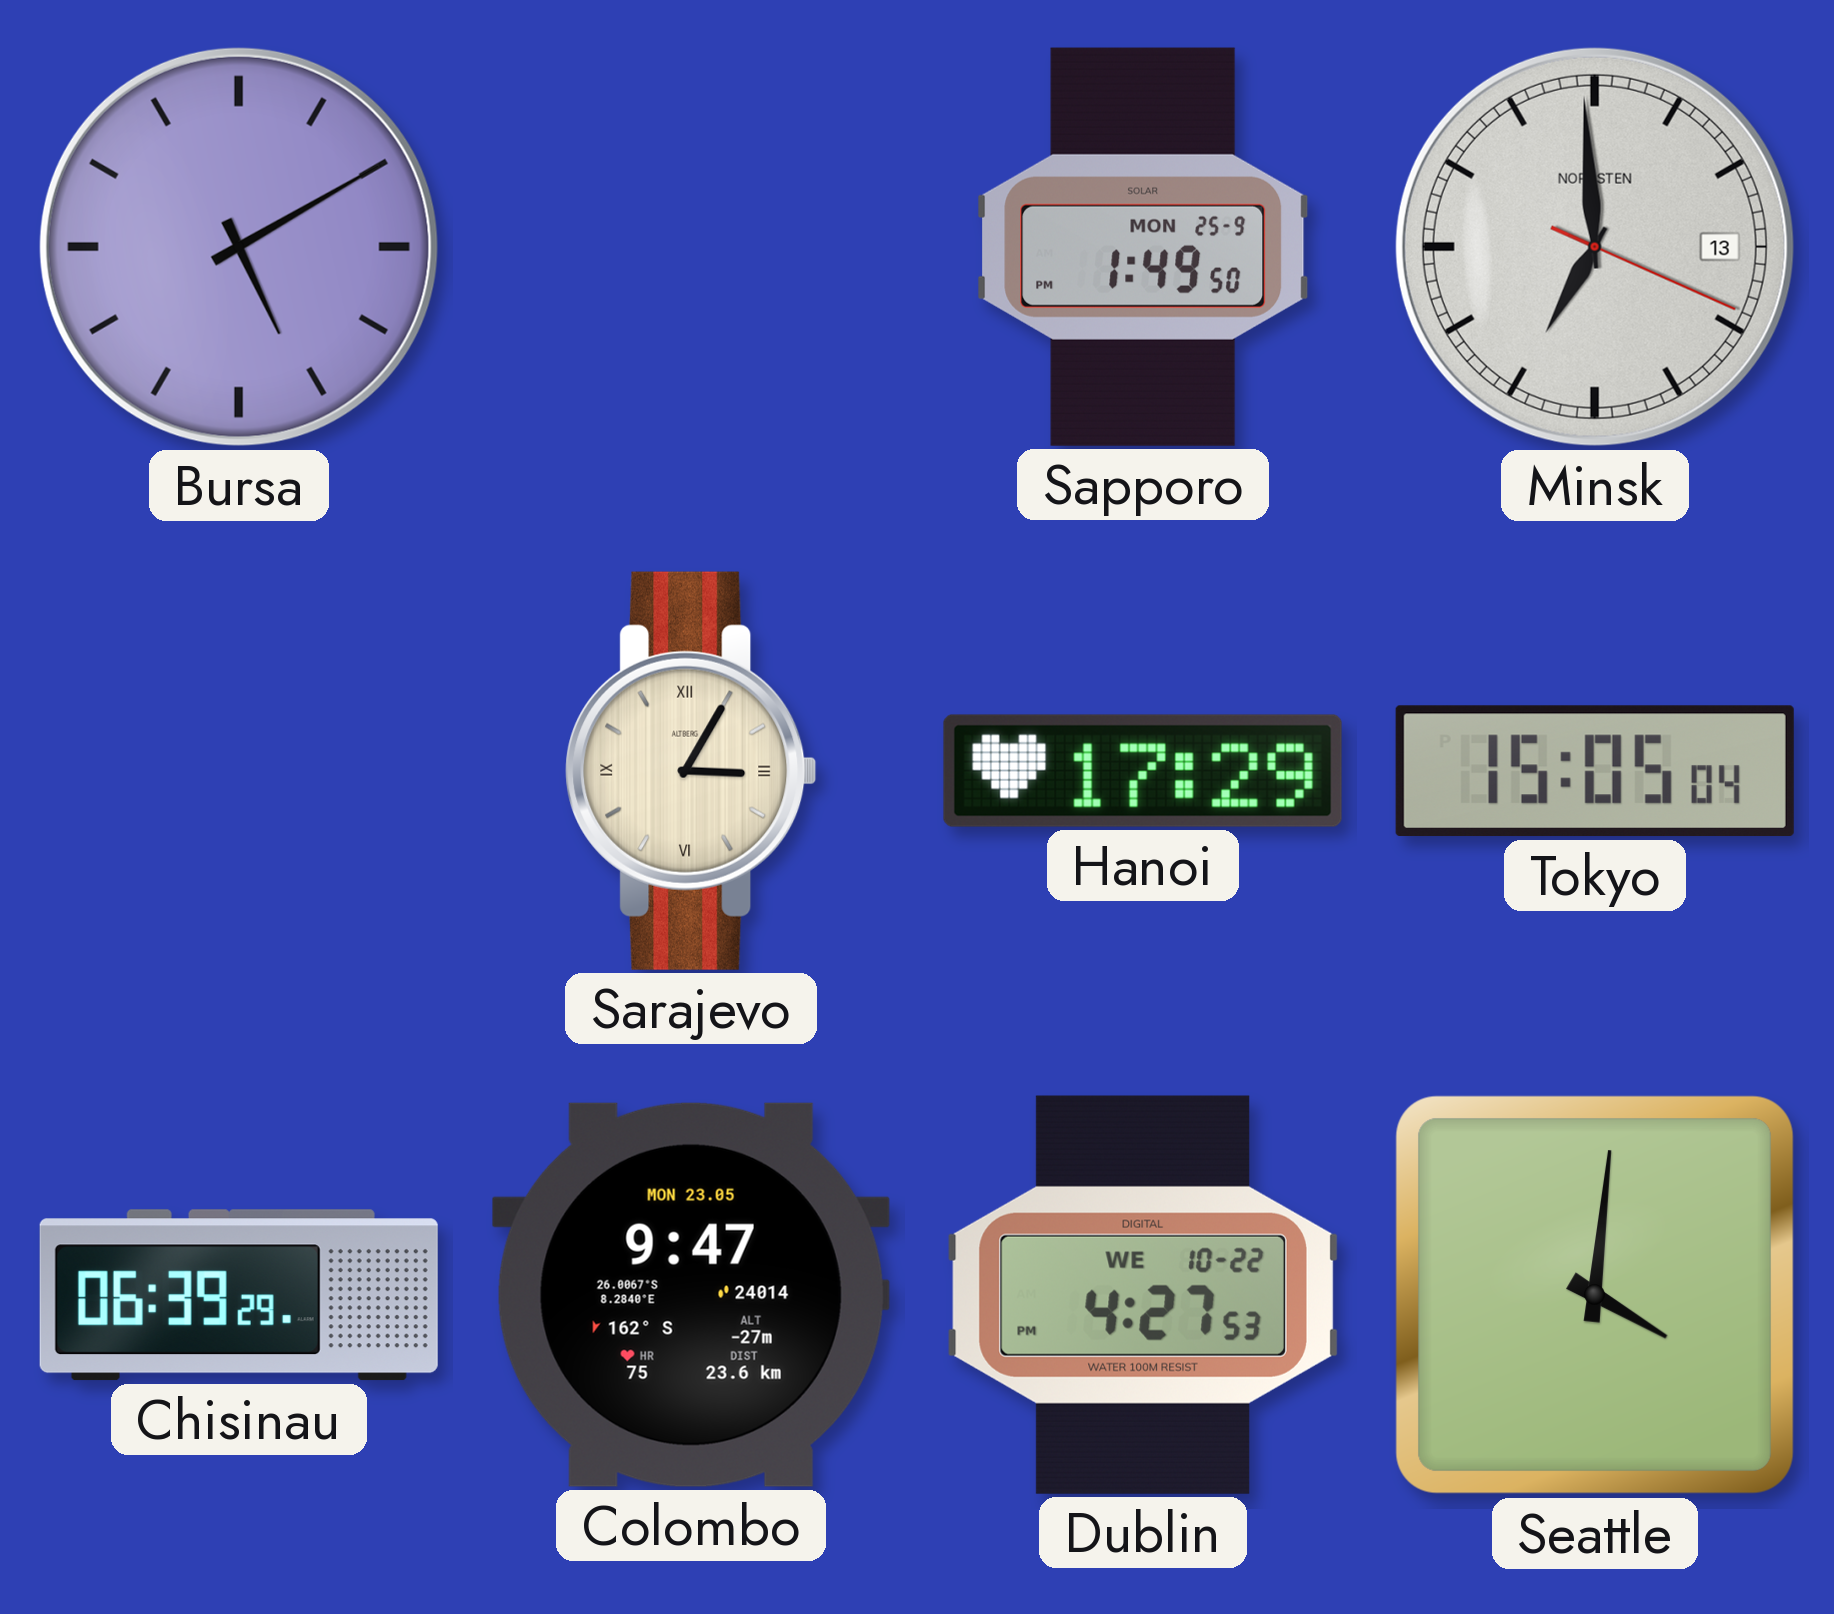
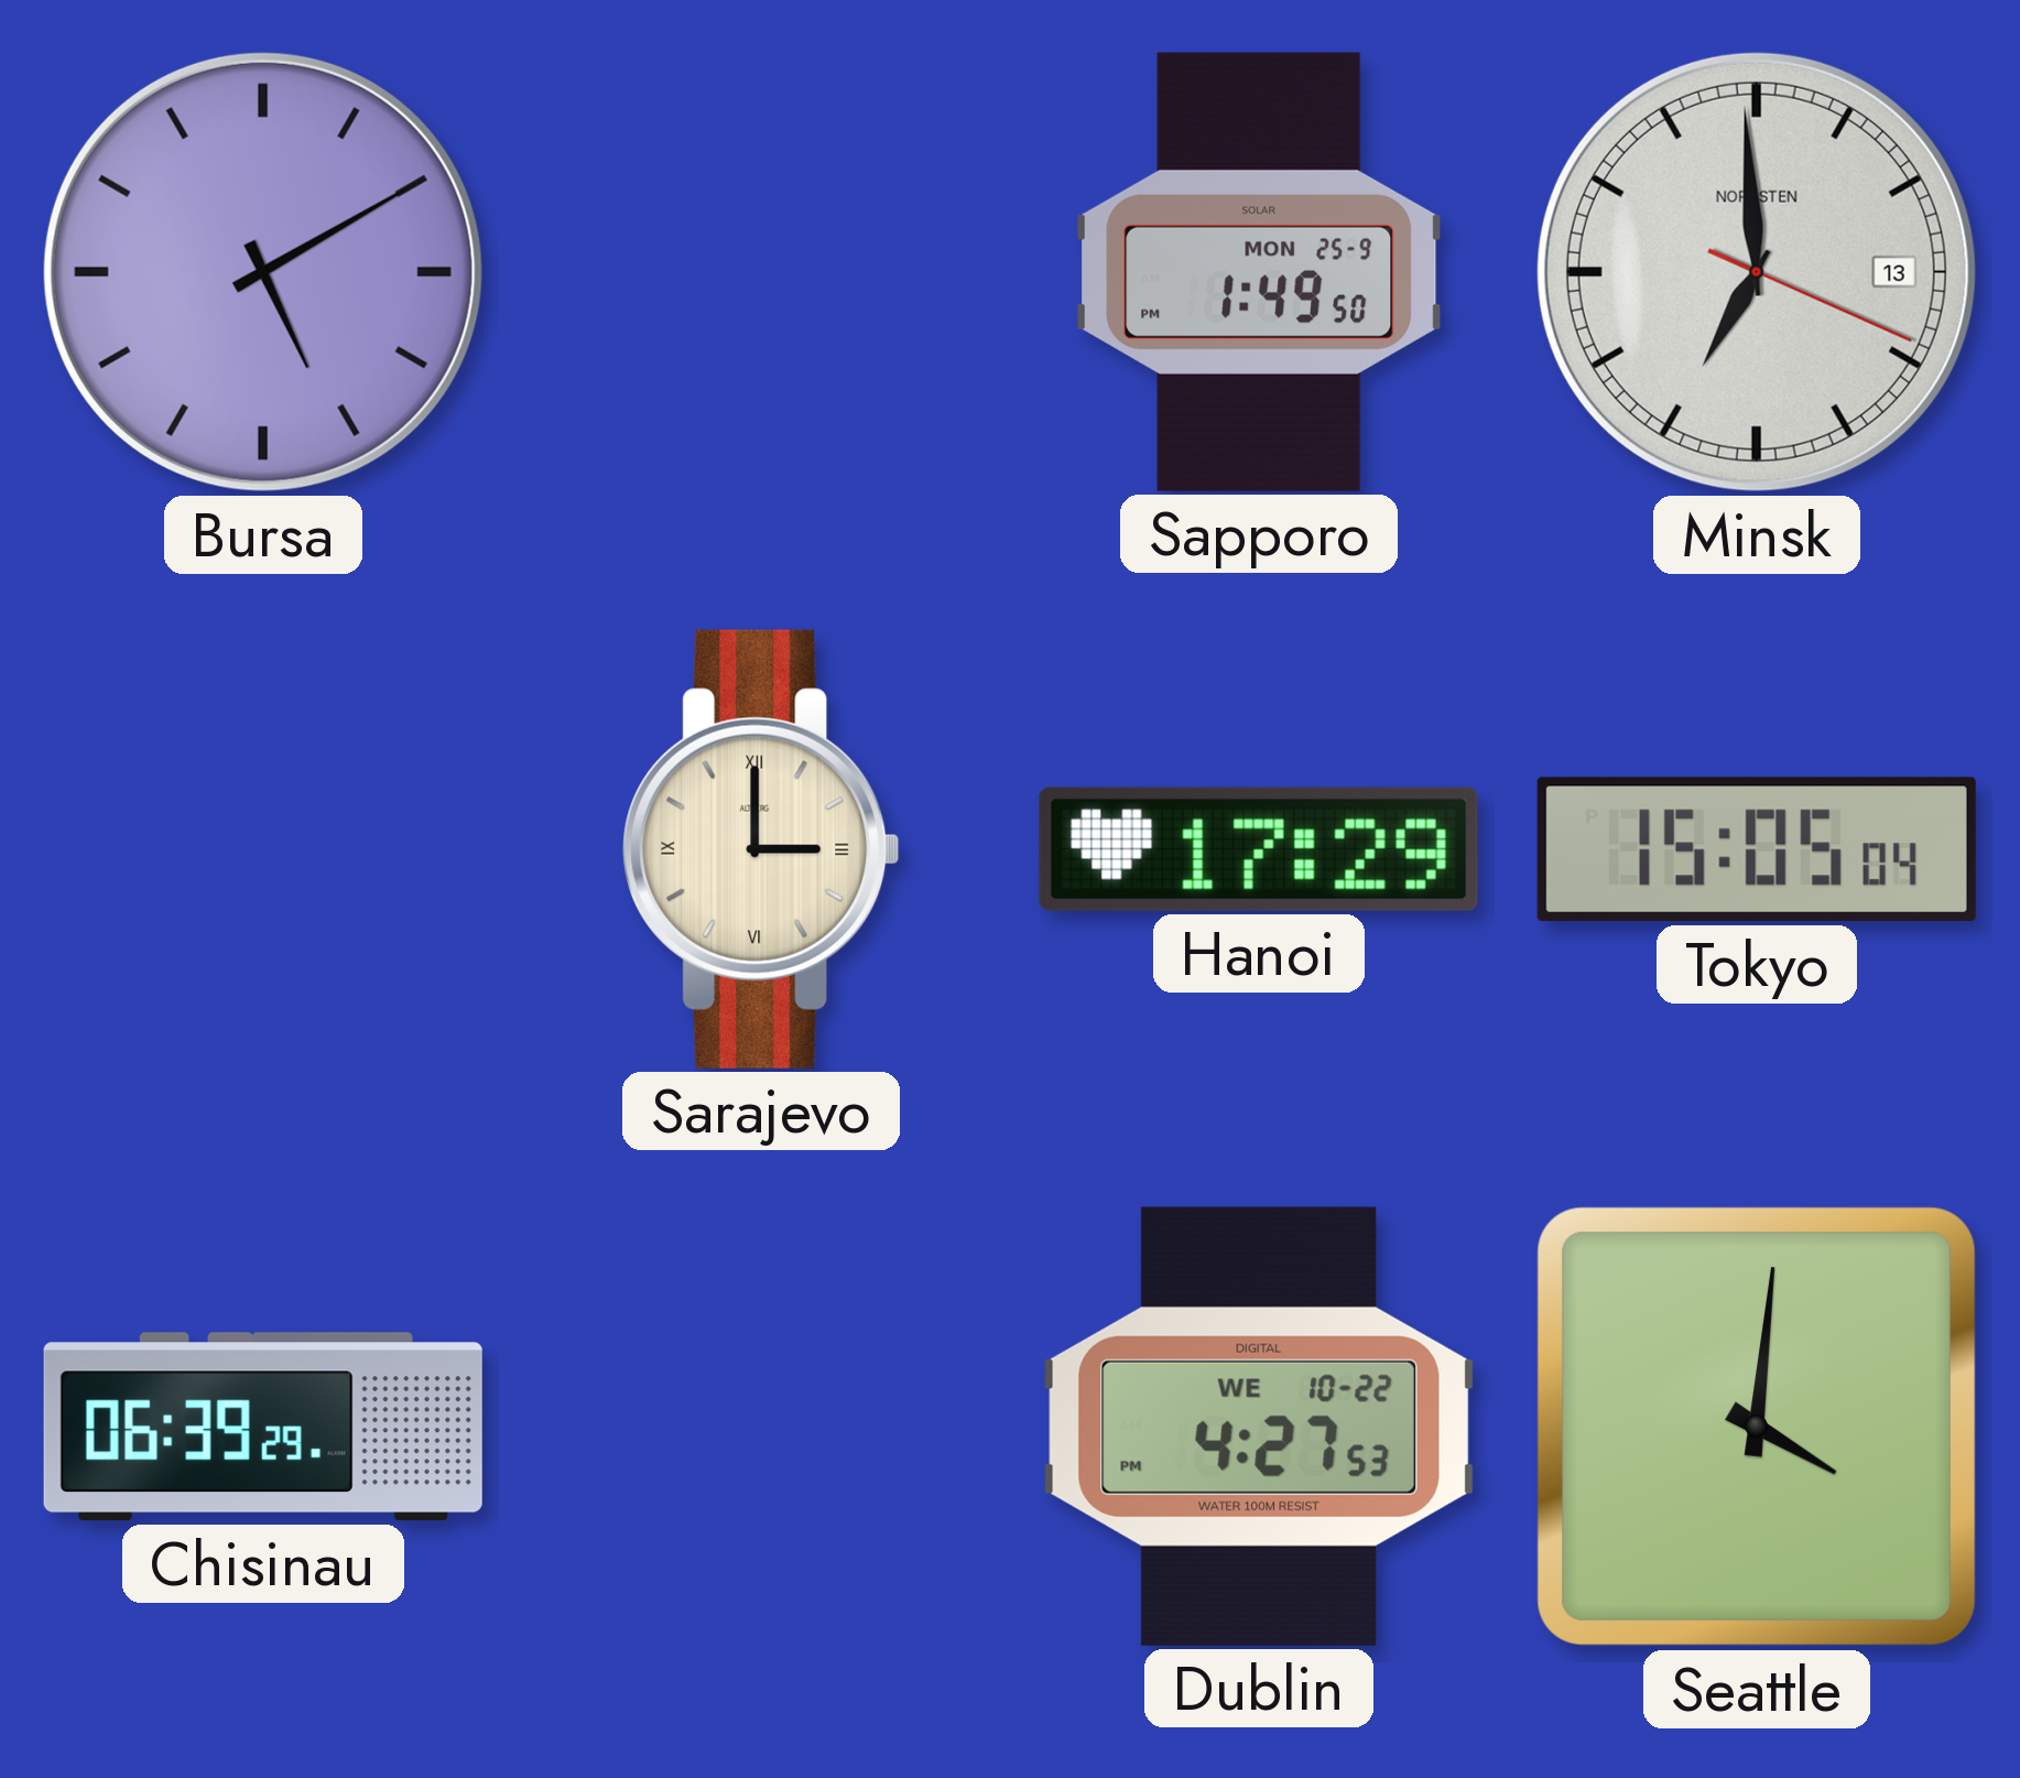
Sarajevo: 3:05 -> 3:00 (761, 849)
Colombo: 9:47 -> none (691, 1295)
